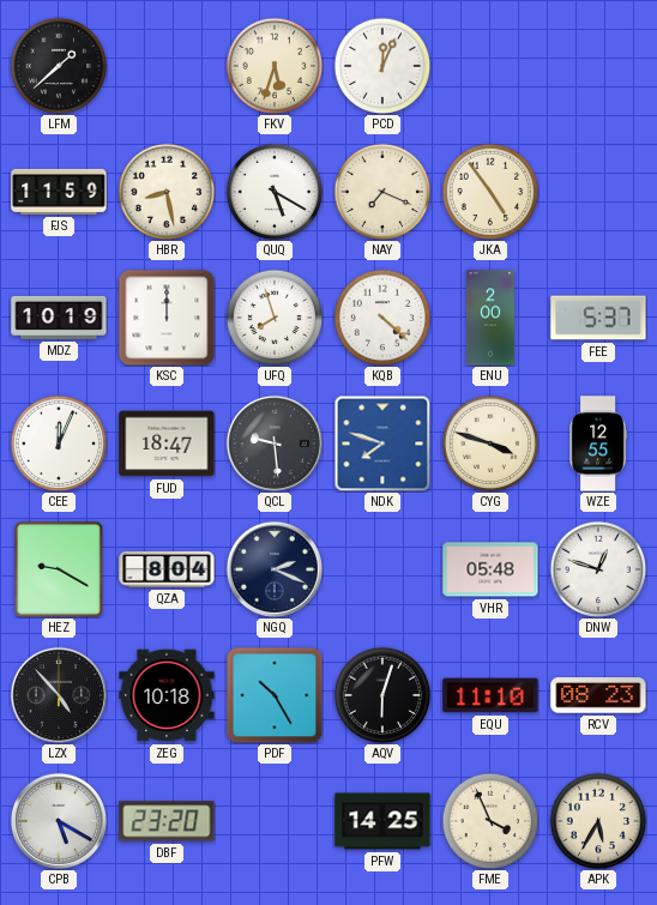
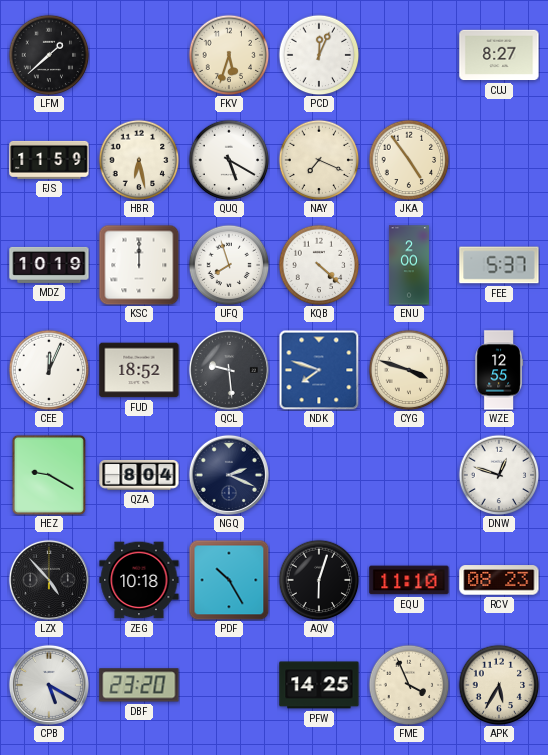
CUJ: none -> 8:27 (499, 55)
HBR: 8:28 -> 6:28 (139, 160)
FUD: 18:47 -> 18:52 (139, 370)
VHR: 05:48 -> none (490, 569)
